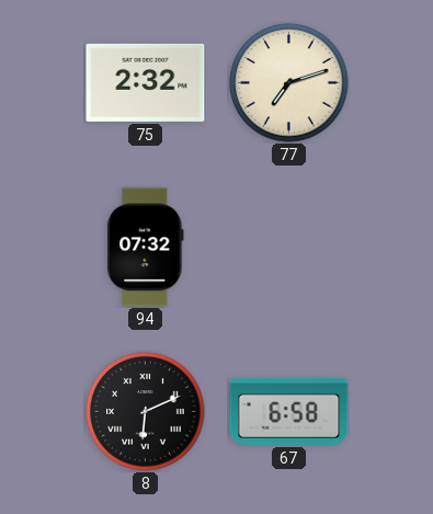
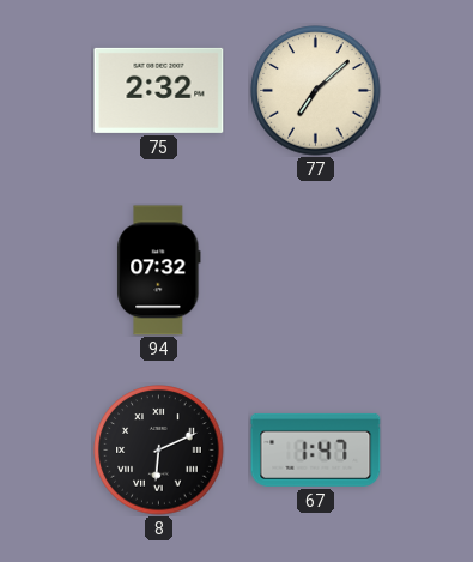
77: 7:12 -> 7:08 (316, 91)
67: 6:58 -> 1:47 (316, 449)
